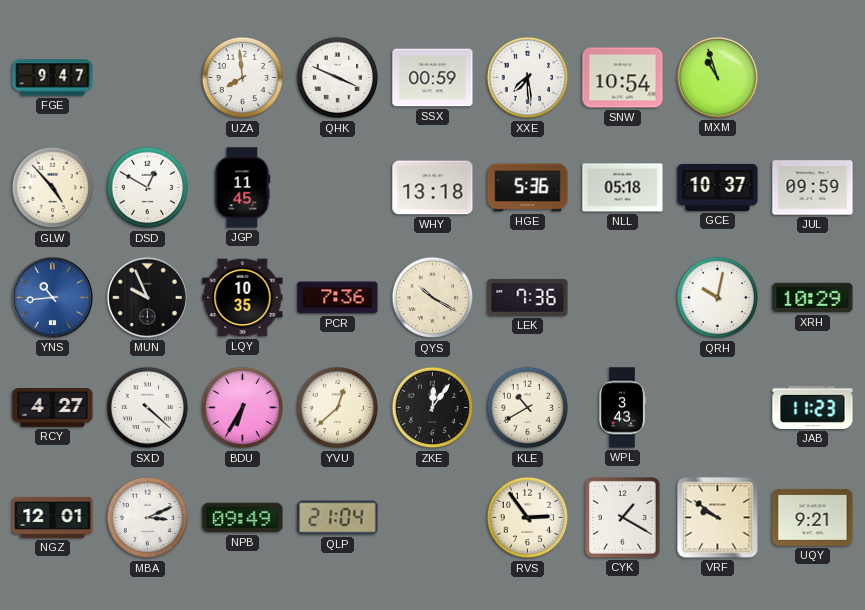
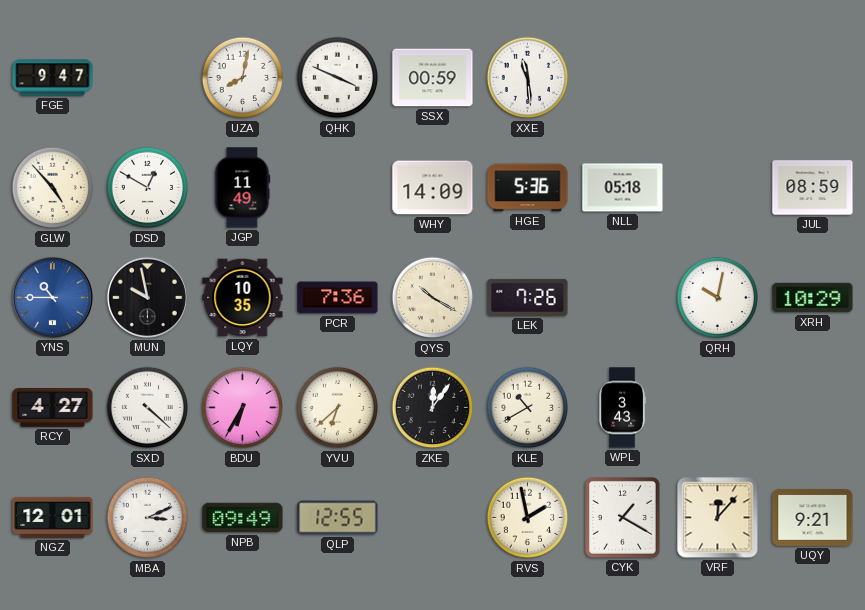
UZA: 7:59 -> 8:02 (243, 78)
XXE: 7:29 -> 11:29 (528, 78)
SNW: 10:54 -> none (623, 78)
MXM: 10:57 -> none (717, 77)
JGP: 11:45 -> 11:49 (242, 188)
WHY: 13:18 -> 14:09 (433, 188)
GCE: 10:37 -> none (718, 187)
JUL: 09:59 -> 08:59 (813, 188)
YNS: 10:44 -> 10:45 (52, 297)
MUN: 9:56 -> 9:58 (147, 297)
LEK: 7:36 -> 7:26 (528, 297)
YVU: 12:38 -> 6:38 (338, 408)
JAB: 11:23 -> none (813, 407)
QLP: 21:04 -> 12:55 (338, 518)
RVS: 2:54 -> 1:58 (528, 518)
VRF: 9:51 -> 12:07 (718, 518)
